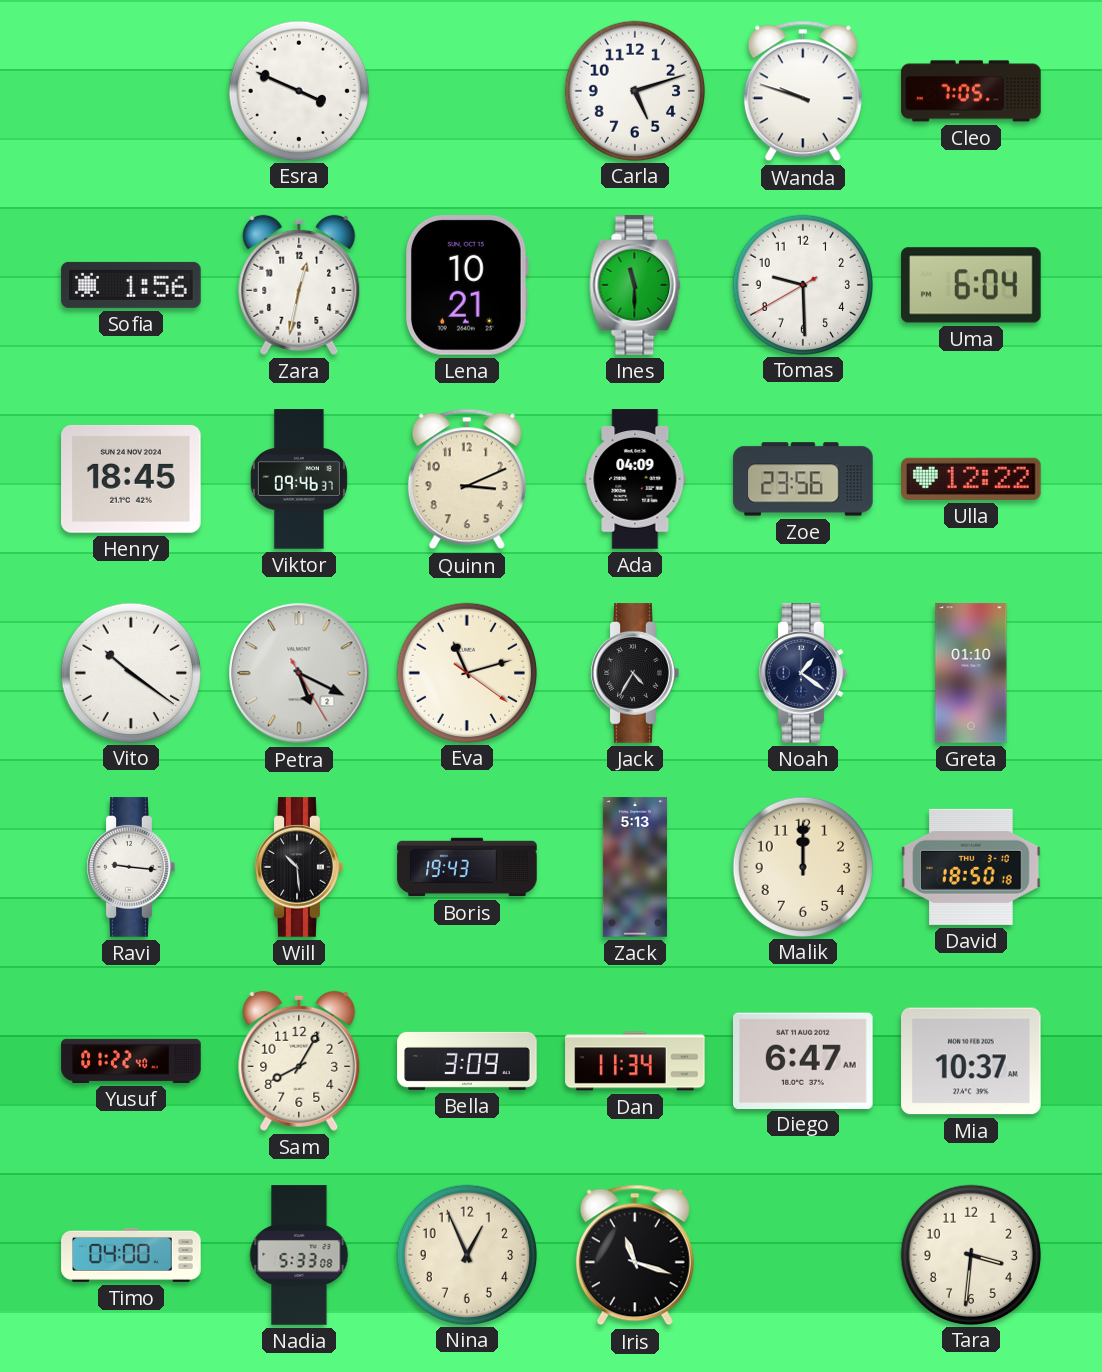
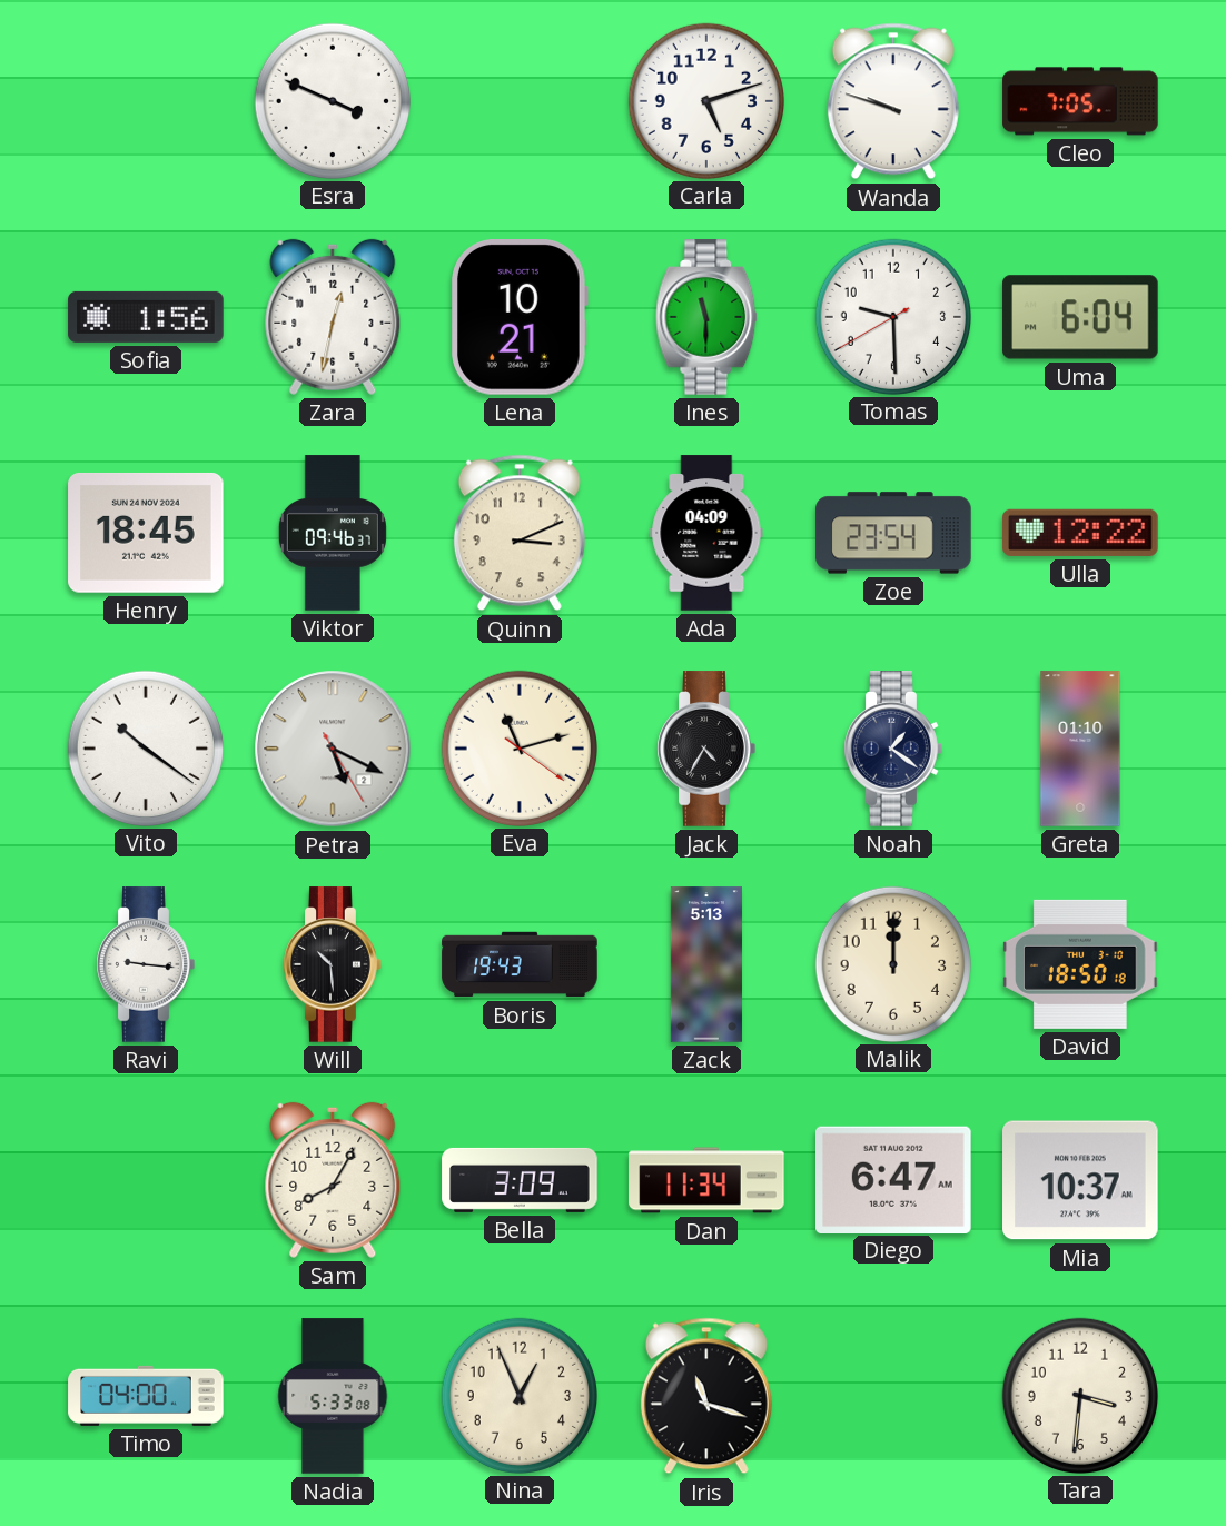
Zoe: 23:56 -> 23:54 (893, 533)
Yusuf: 01:22 -> none (131, 1061)
